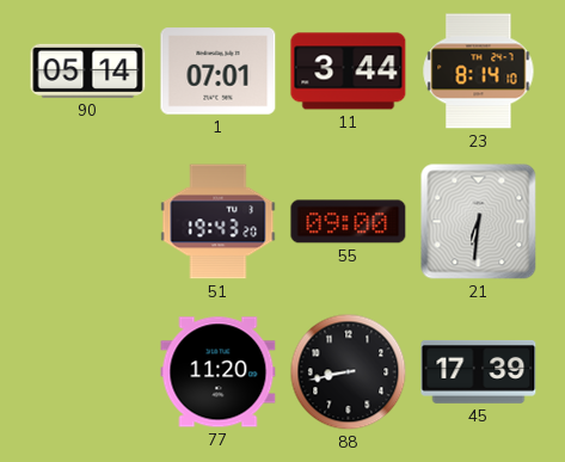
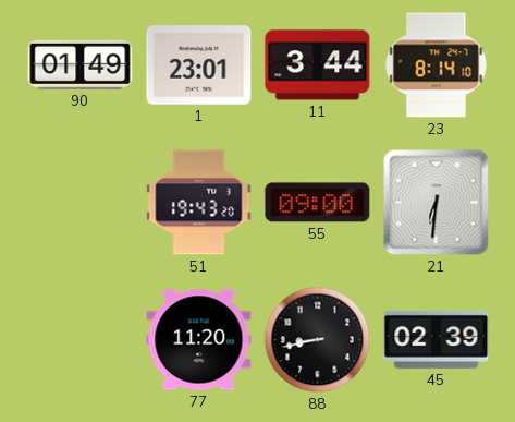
90: 05:14 -> 01:49 (81, 64)
1: 07:01 -> 23:01 (199, 65)
45: 17:39 -> 02:39 (437, 339)
